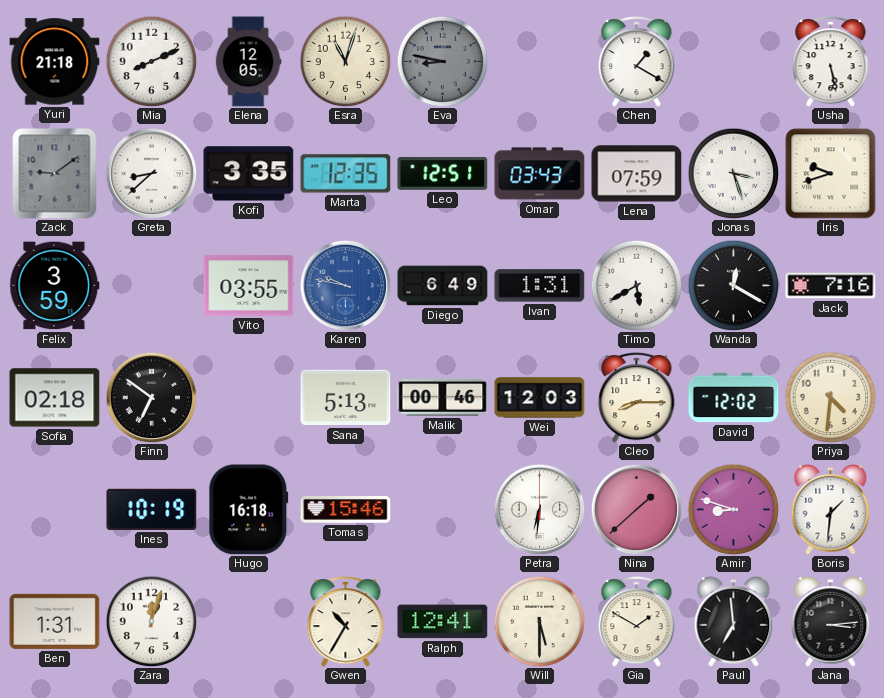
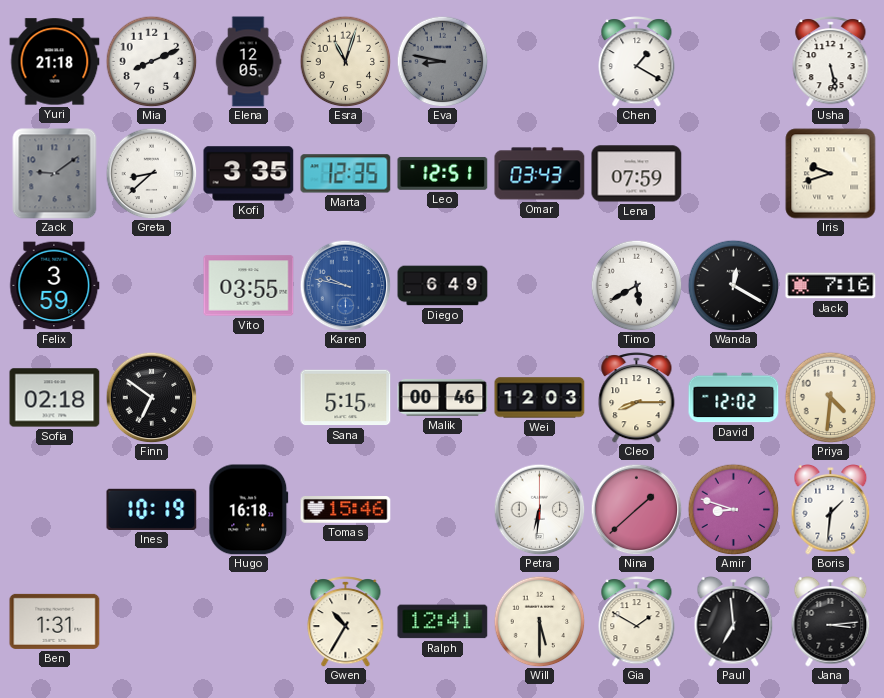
Jonas: 3:27 -> none (733, 173)
Ivan: 1:31 -> none (540, 286)
Sana: 5:13 -> 5:15 (346, 398)
Zara: 12:03 -> none (151, 621)
